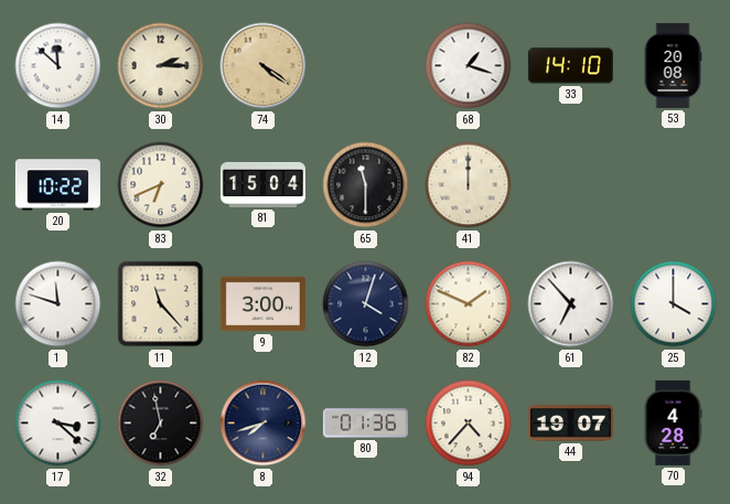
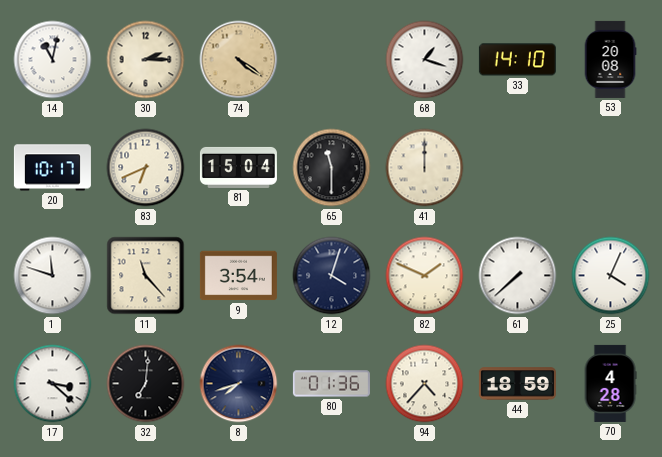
14: 11:52 -> 11:02 (53, 60)
20: 10:22 -> 10:17 (52, 168)
9: 3:00 -> 3:54 (238, 276)
61: 6:53 -> 7:38 (518, 276)
25: 4:00 -> 4:04 (611, 276)
32: 6:58 -> 7:01 (146, 384)
44: 19:07 -> 18:59 (517, 384)
